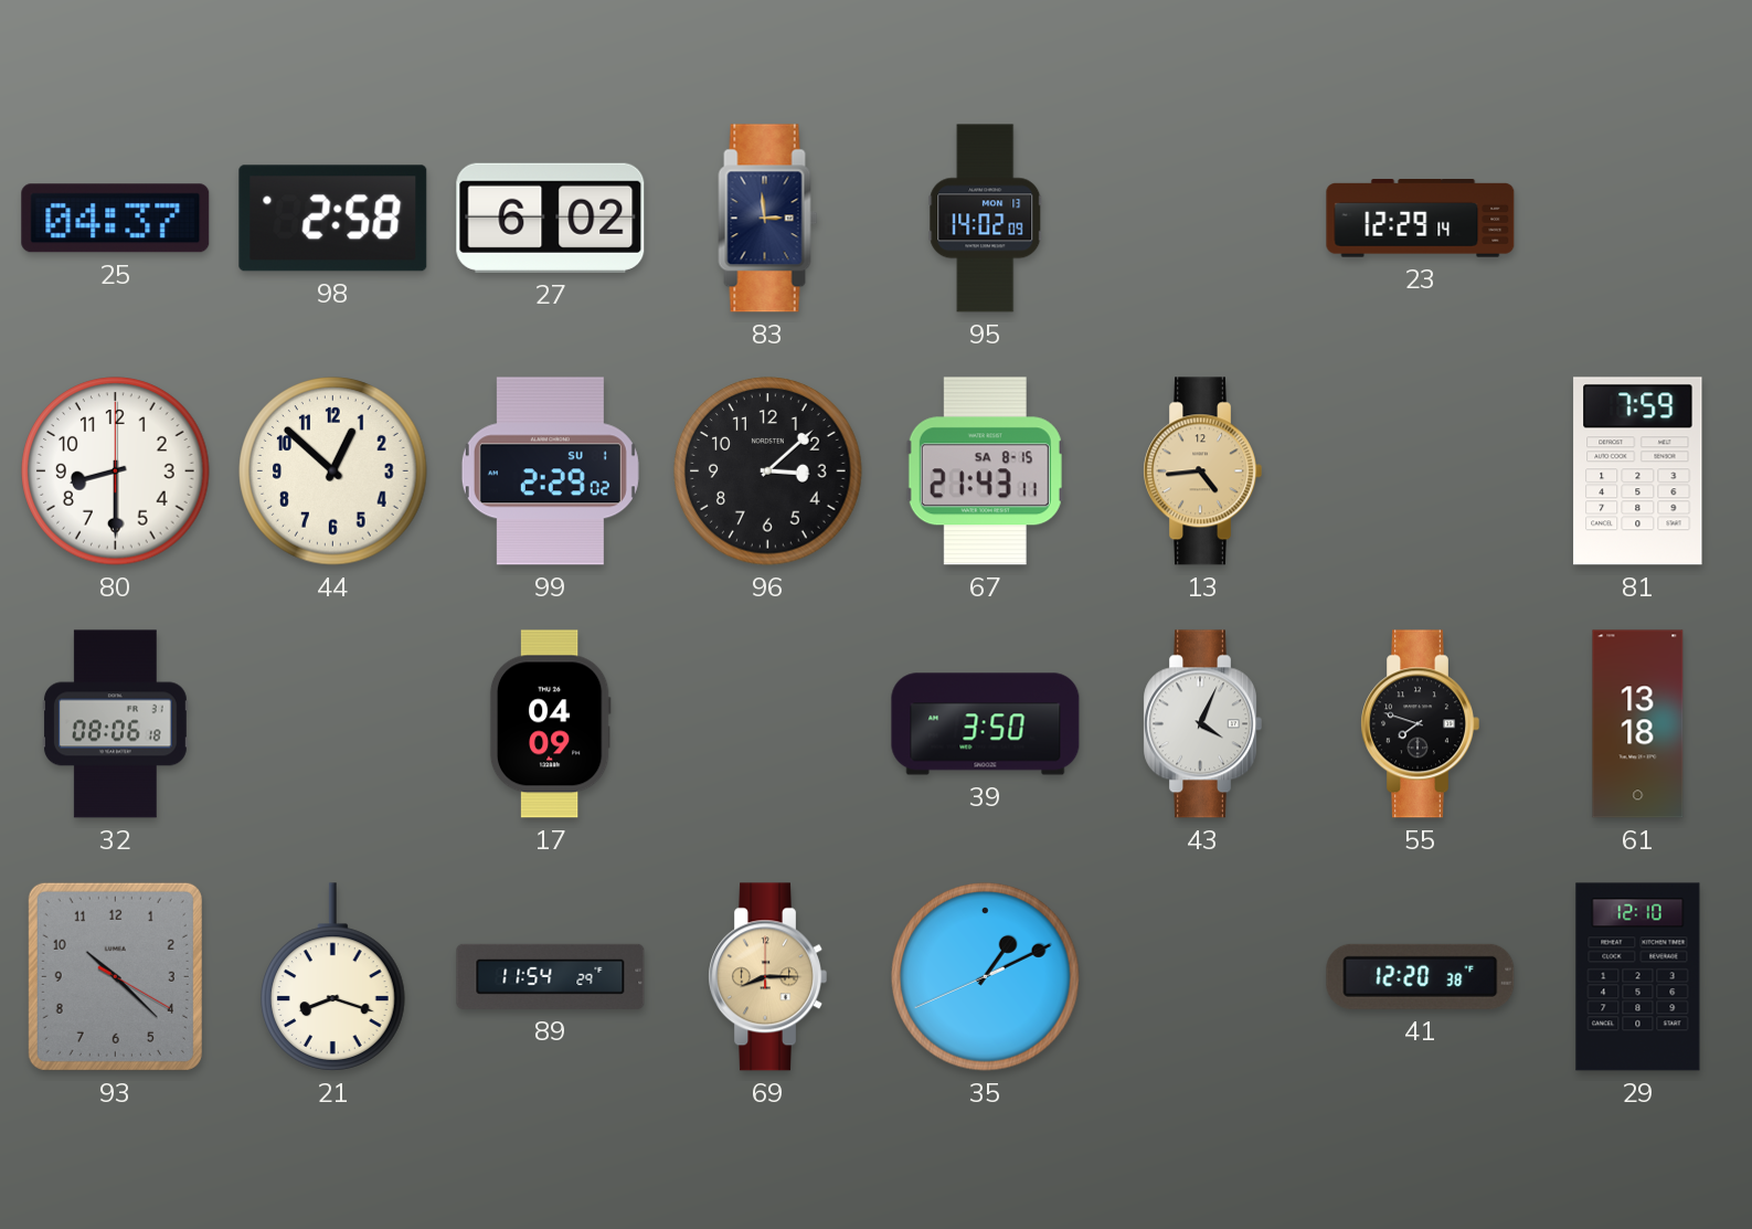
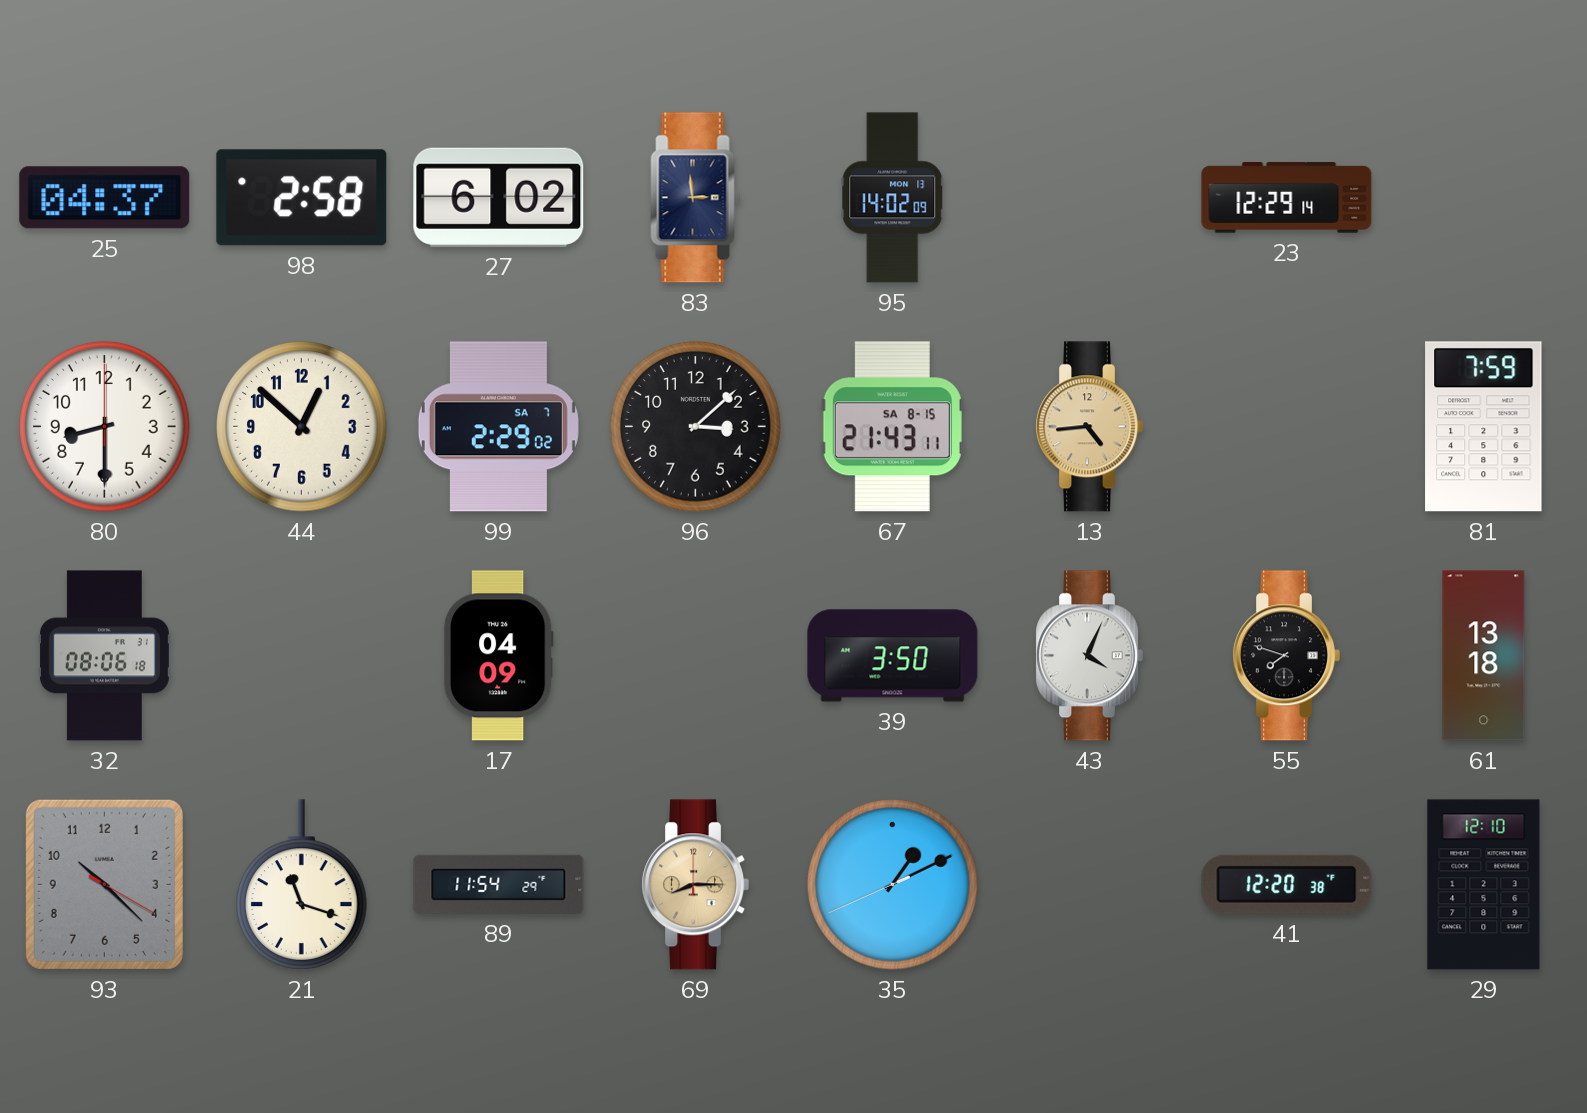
99 date: SU 1 -> SA 7 (498, 427)
21: 8:18 -> 11:18 (302, 885)
